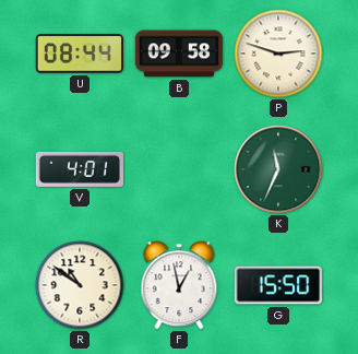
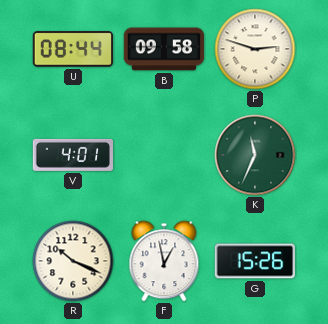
R: 10:51 -> 10:19 (73, 261)
G: 15:50 -> 15:26 (254, 261)
